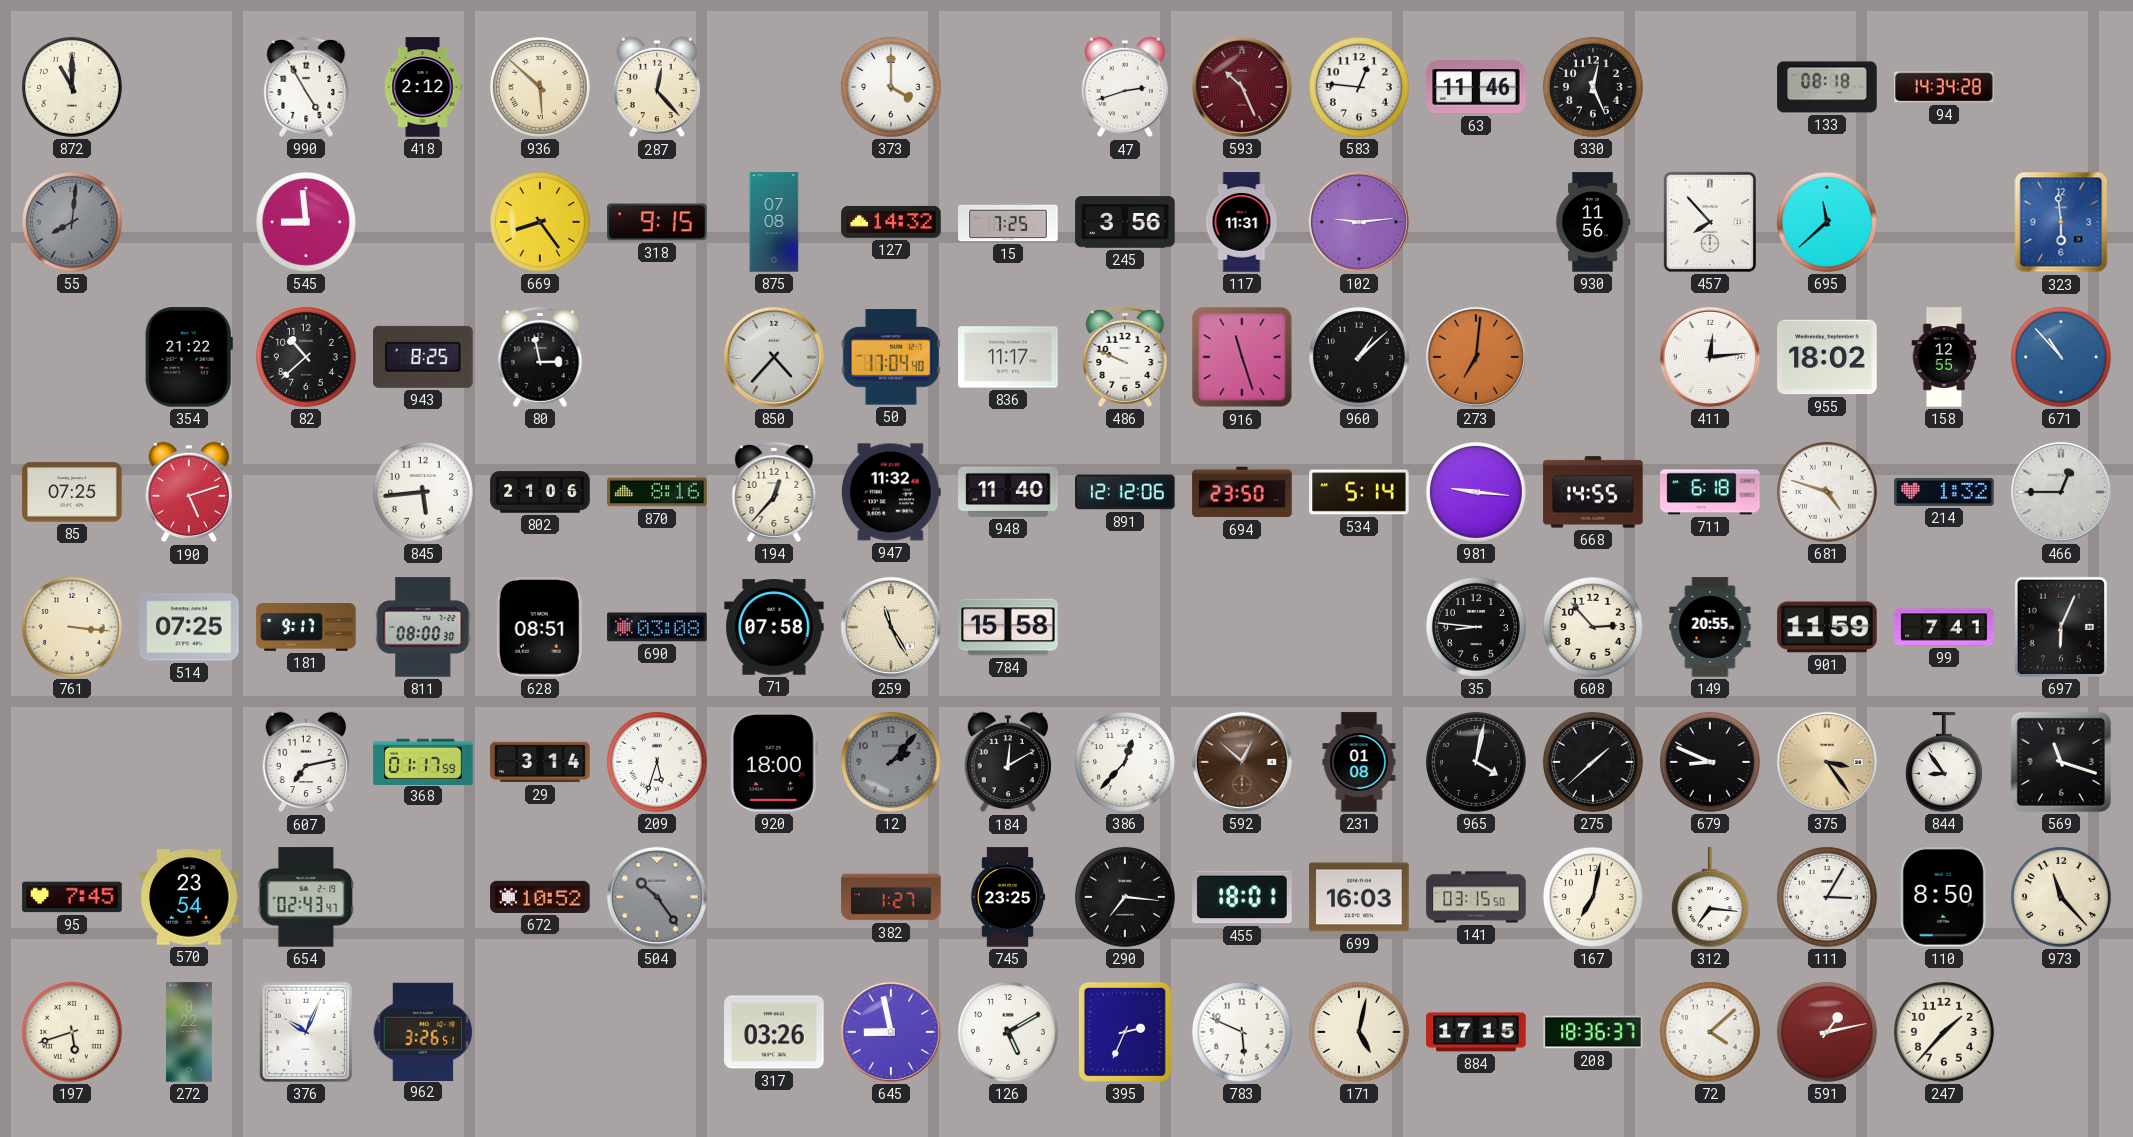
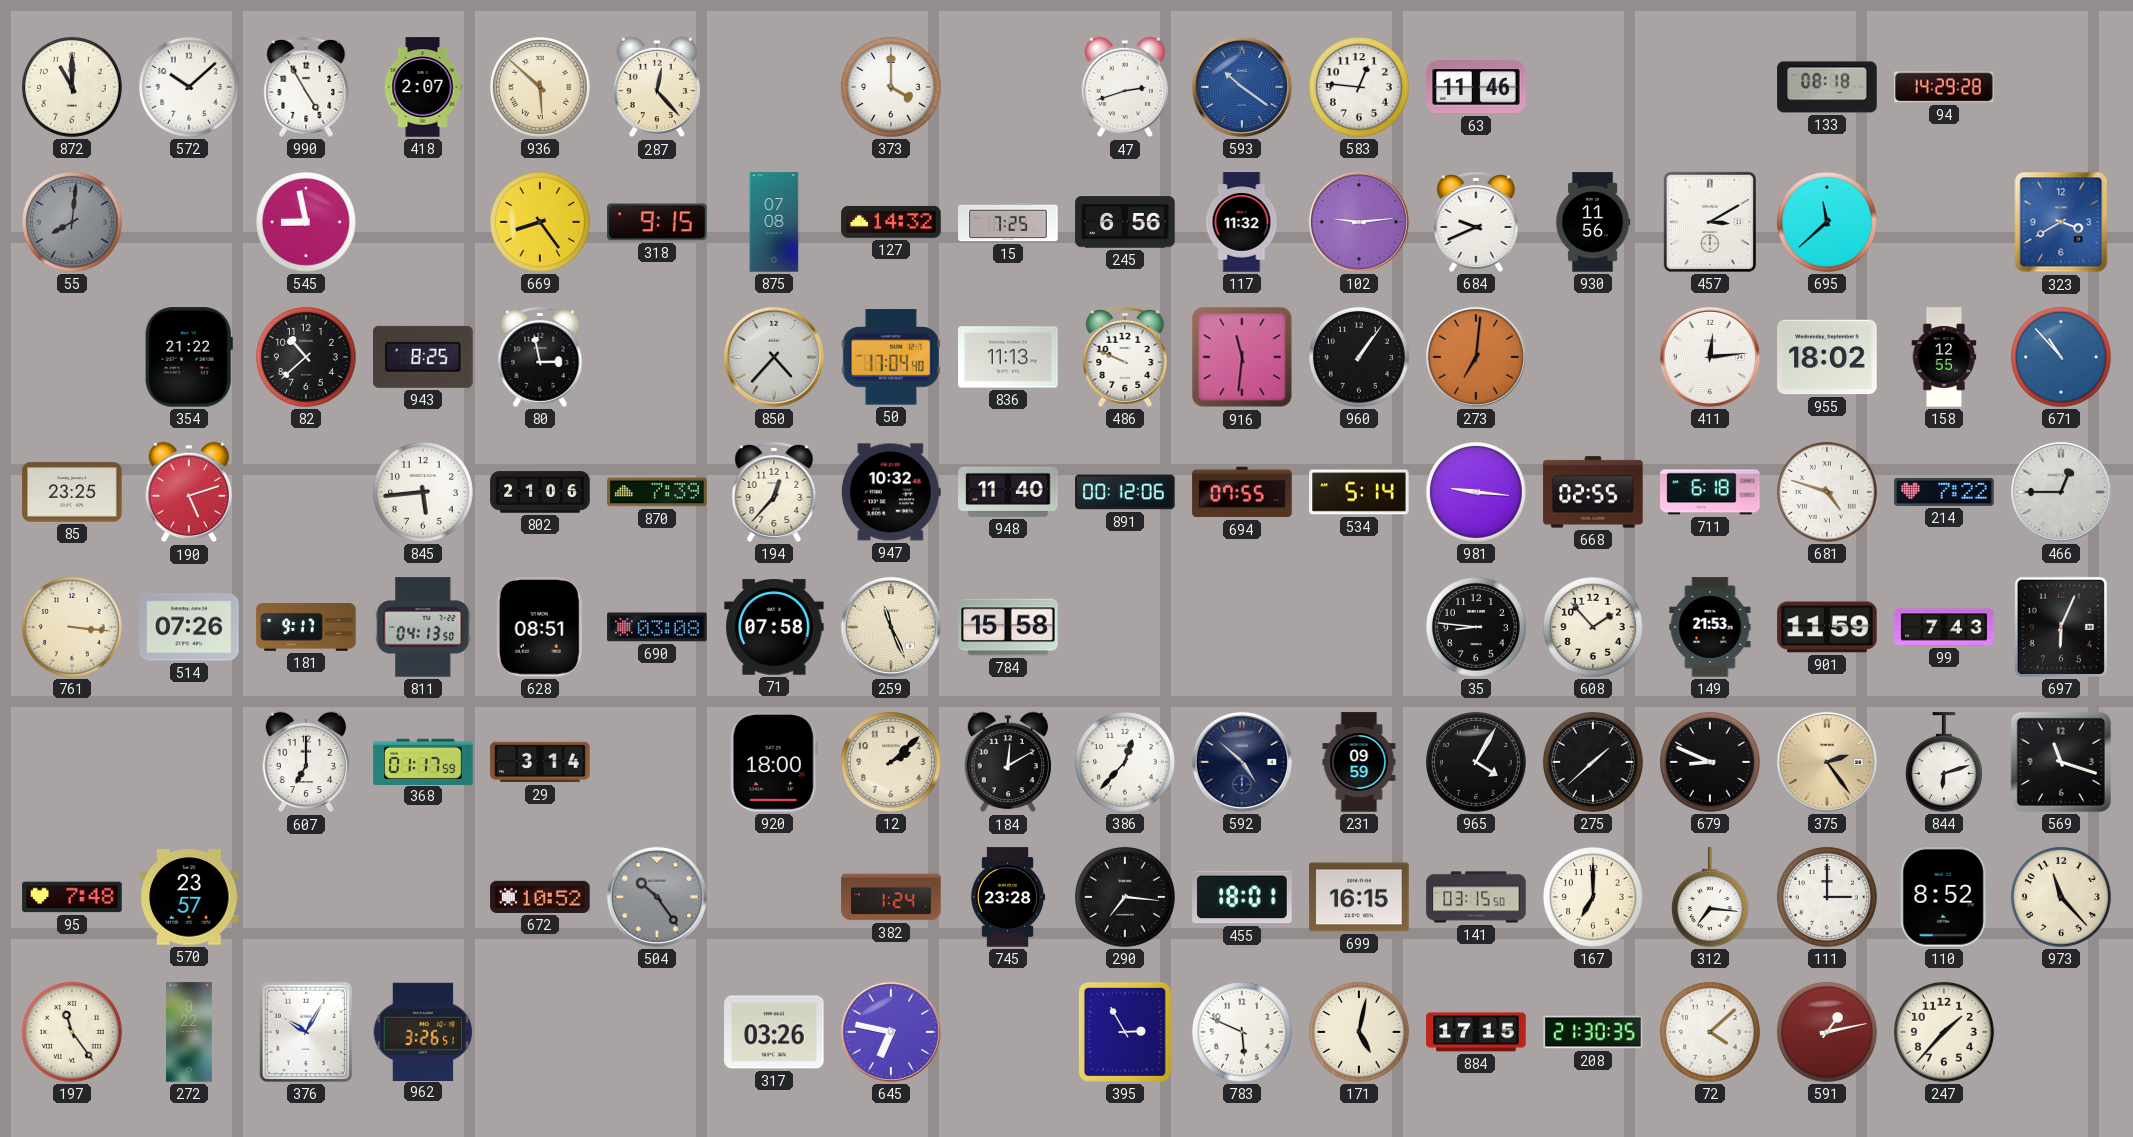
572: none -> 10:08 (189, 87)
418: 2:12 -> 2:07 (423, 87)
593: 10:26 -> 10:21 (1242, 87)
593 dial: burgundy -> blue (1242, 87)
330: 12:26 -> none (1593, 87)
94: 14:34 -> 14:29 (1944, 87)
545: 8:59 -> 8:58 (306, 222)
245: 3:56 -> 6:56 (1125, 222)
117: 11:31 -> 11:32 (1242, 222)
684: none -> 9:41 (1476, 222)
457: 7:53 -> 3:10 (1710, 222)
323: 5:59 -> 3:40 (2061, 222)
836: 11:17 -> 11:13 (1008, 357)
916: 11:27 -> 11:31 (1242, 357)
960: 1:08 -> 1:06 (1359, 357)
85: 07:25 -> 23:25 (72, 492)
870: 8:16 -> 7:39 (657, 492)
947: 11:32 -> 10:32 (891, 492)
891: 12:12 -> 00:12 (1125, 492)
694: 23:50 -> 07:55 (1242, 492)
668: 14:55 -> 02:55 (1593, 492)
214: 1:32 -> 7:22 (1944, 492)
514: 07:25 -> 07:26 (189, 627)
811: 08:00 -> 04:13 (423, 627)
259: 11:25 -> 11:26 (891, 627)
608: 2:53 -> 1:53 (1593, 627)
149: 20:55 -> 21:53 (1710, 627)
99: 7:41 -> 7:43 (1944, 627)
607: 7:13 -> 7:00 (306, 762)
209: 5:33 -> none (657, 762)
12: 2:07 -> 2:08 (891, 762)
12 dial: grey -> cream (891, 762)
592: 12:52 -> 4:52 (1242, 762)
592 dial: brown -> navy (1242, 762)
231: 01:08 -> 09:59 (1359, 762)
965: 4:02 -> 4:05 (1476, 762)
375: 3:24 -> 2:24 (1827, 762)
844: 8:54 -> 6:12 (1944, 762)
95: 7:45 -> 7:48 (72, 897)
570: 23:54 -> 23:57 (189, 897)
654: 02:43 -> none (306, 897)
382: 1:27 -> 1:24 (891, 897)
745: 23:25 -> 23:28 (1008, 897)
699: 16:03 -> 16:15 (1359, 897)
167: 7:02 -> 7:00 (1593, 897)
111: 3:05 -> 3:00 (1827, 897)
110: 8:50 -> 8:52 (1944, 897)
197: 5:42 -> 11:24 (72, 1032)
376: 10:04 -> 10:05 (306, 1032)
645: 8:58 -> 6:47 (891, 1032)
126: 5:10 -> none (1008, 1032)
395: 2:34 -> 2:55 (1125, 1032)
208: 18:36 -> 21:30 (1593, 1032)
